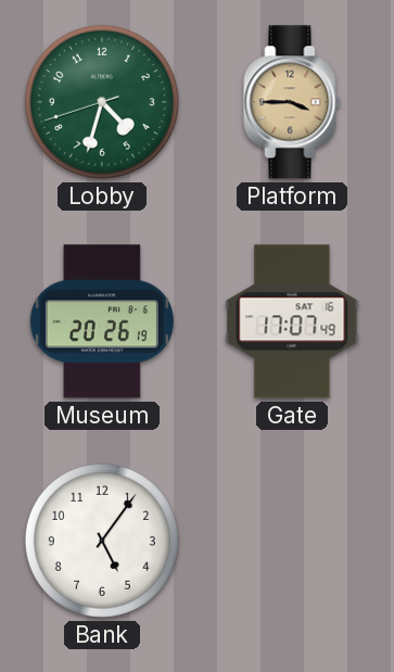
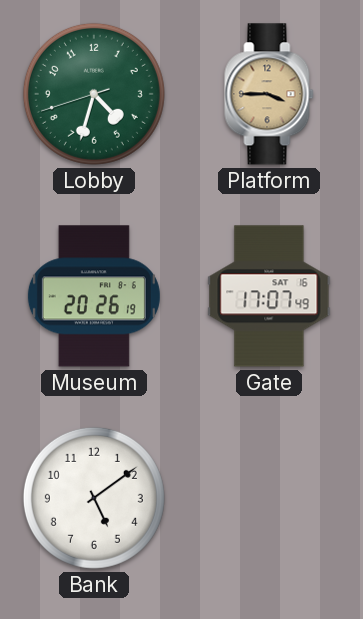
Bank: 5:06 -> 5:09 (94, 498)
